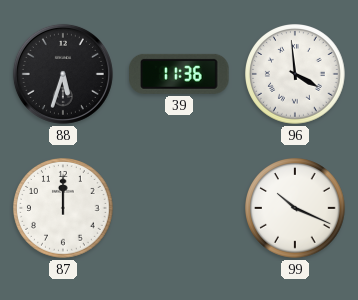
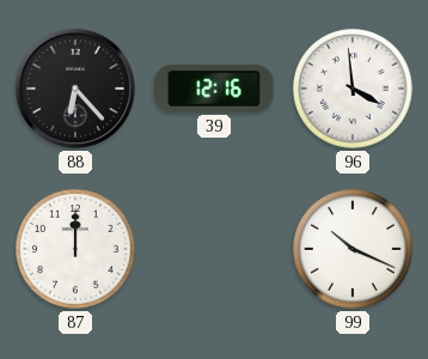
88: 5:33 -> 6:23 (75, 89)
39: 11:36 -> 12:16 (214, 89)
